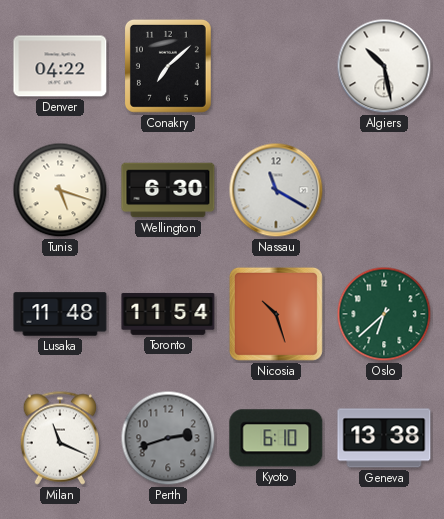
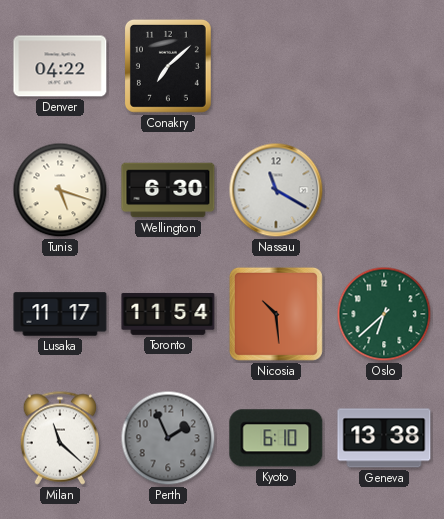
Algiers: 10:28 -> none (384, 66)
Lusaka: 11:48 -> 11:17 (60, 314)
Nicosia: 10:27 -> 10:29 (276, 314)
Milan: 11:19 -> 11:22 (59, 438)
Perth: 2:42 -> 1:56 (168, 438)
